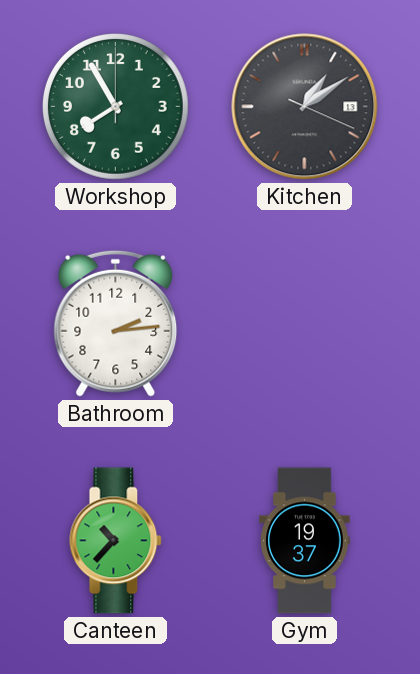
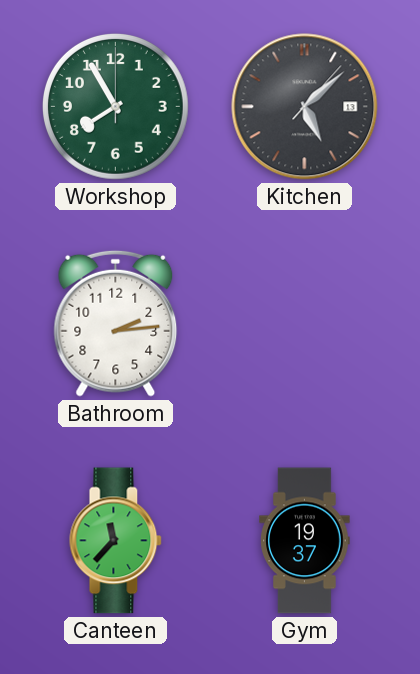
Kitchen: 1:09 -> 5:08 (305, 107)
Canteen: 10:37 -> 11:37 (116, 541)
